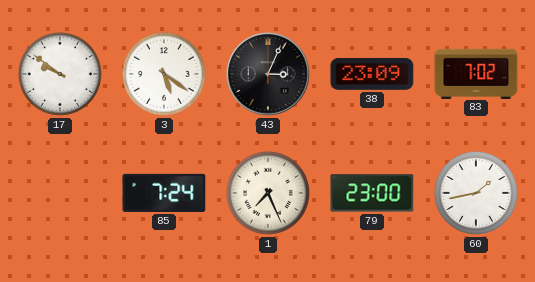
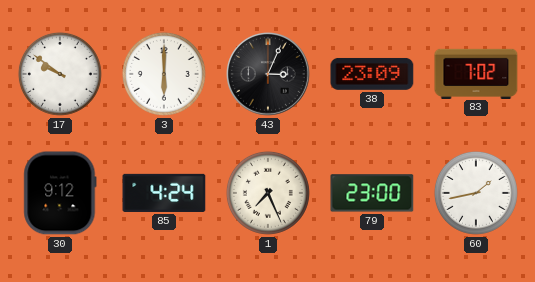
3: 5:21 -> 6:00 (164, 74)
30: none -> 9:12 (60, 193)
85: 7:24 -> 4:24 (164, 193)
